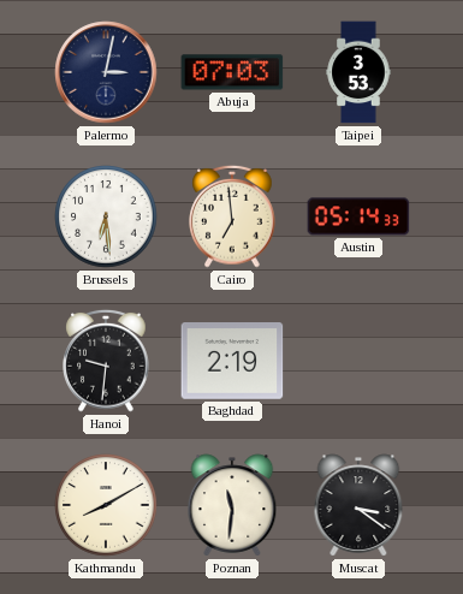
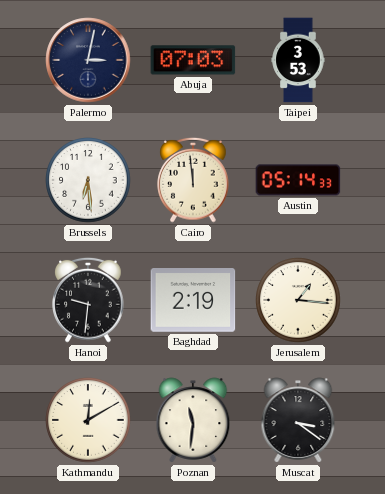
Cairo: 6:59 -> 11:59 (193, 180)
Jerusalem: none -> 1:16 (298, 300)
Kathmandu: 8:10 -> 12:10 (88, 420)
